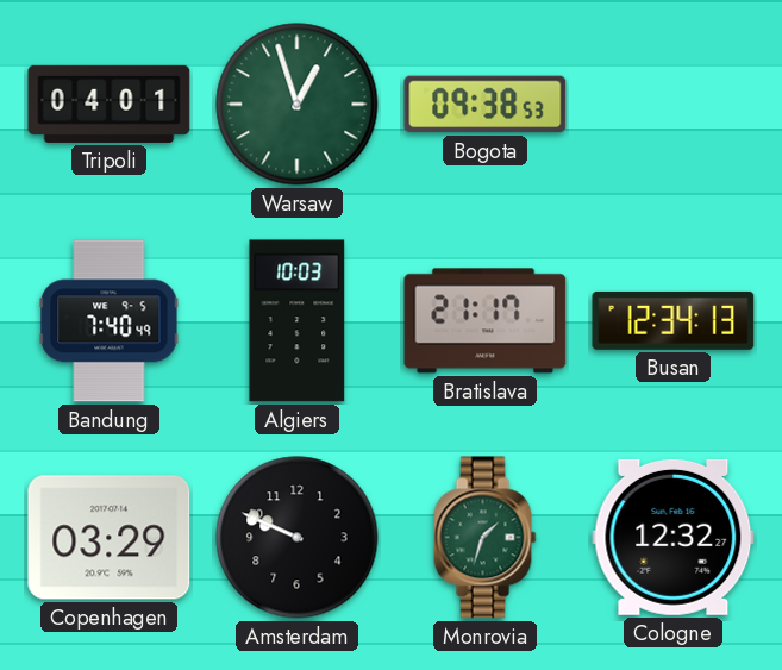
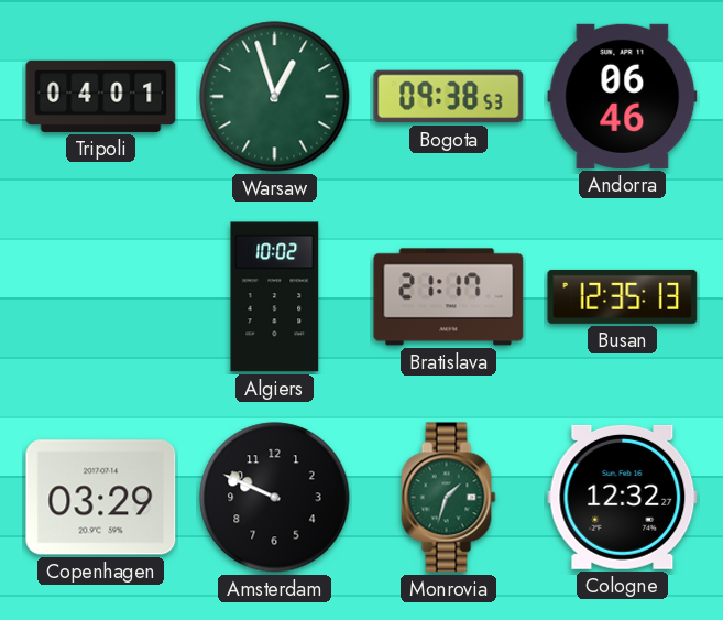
Andorra: none -> 06:46 (623, 96)
Bandung: 7:40 -> none (110, 321)
Algiers: 10:03 -> 10:02 (275, 297)
Busan: 12:34 -> 12:35 (623, 296)
